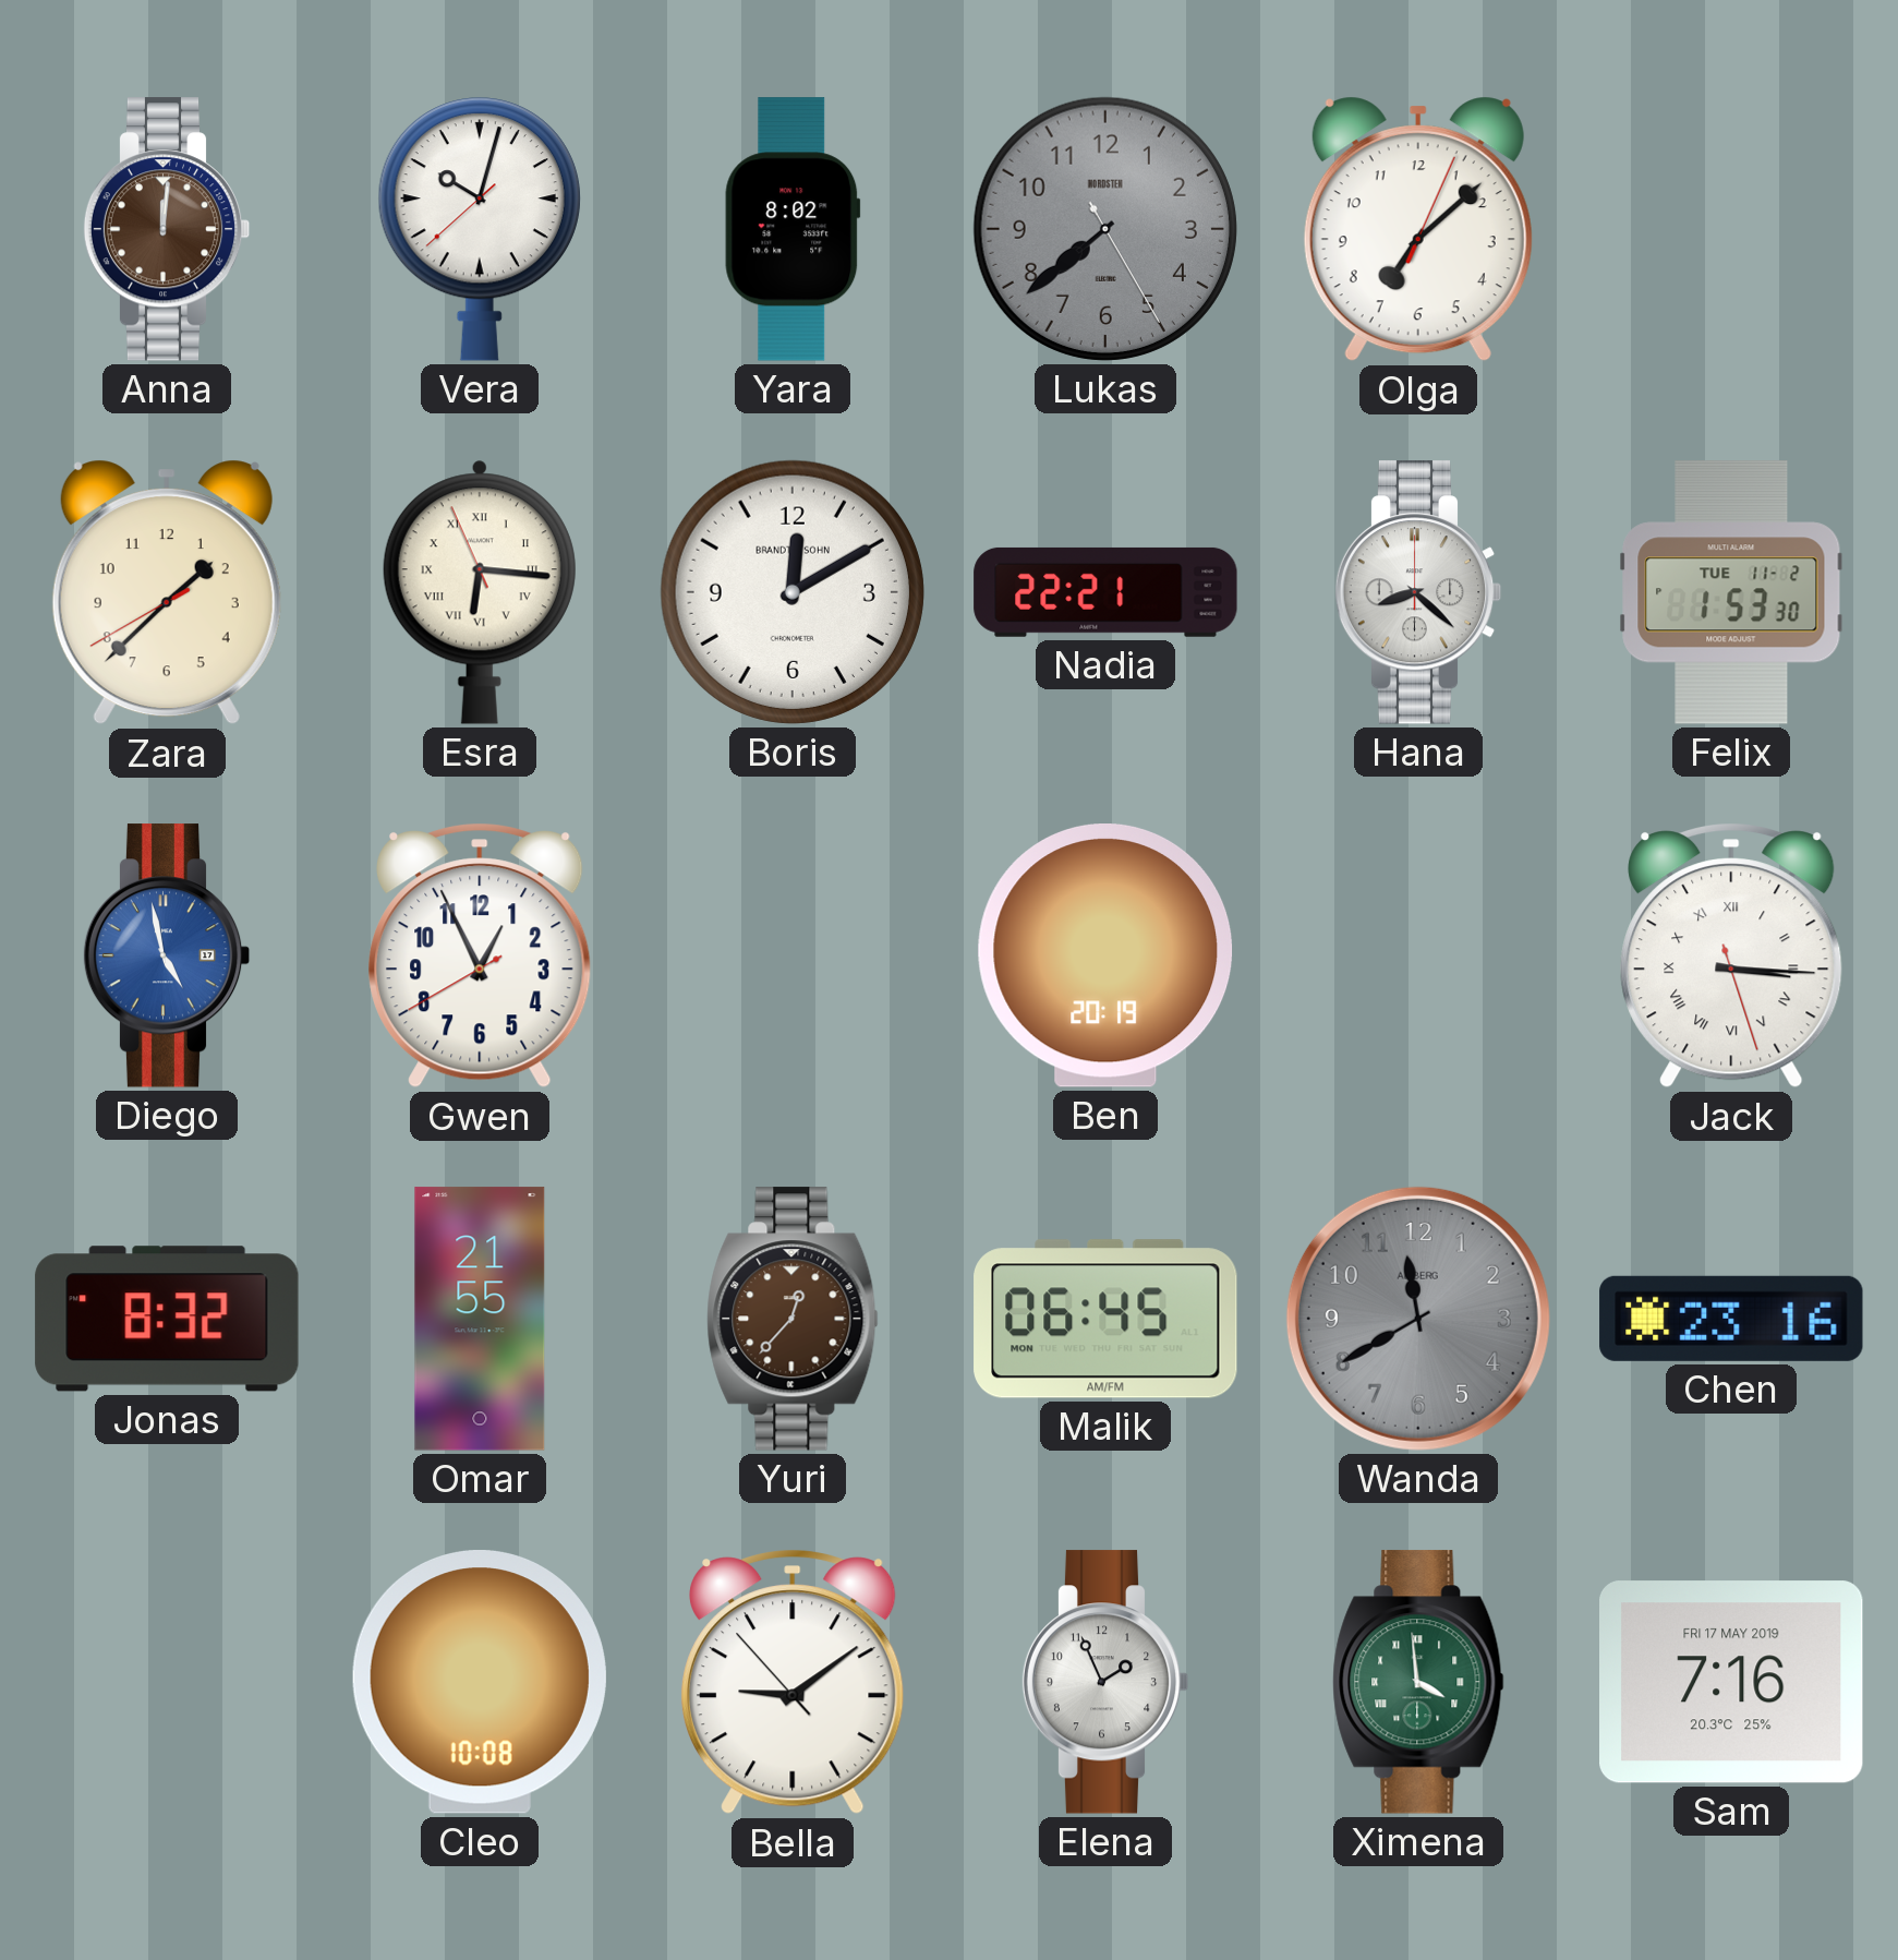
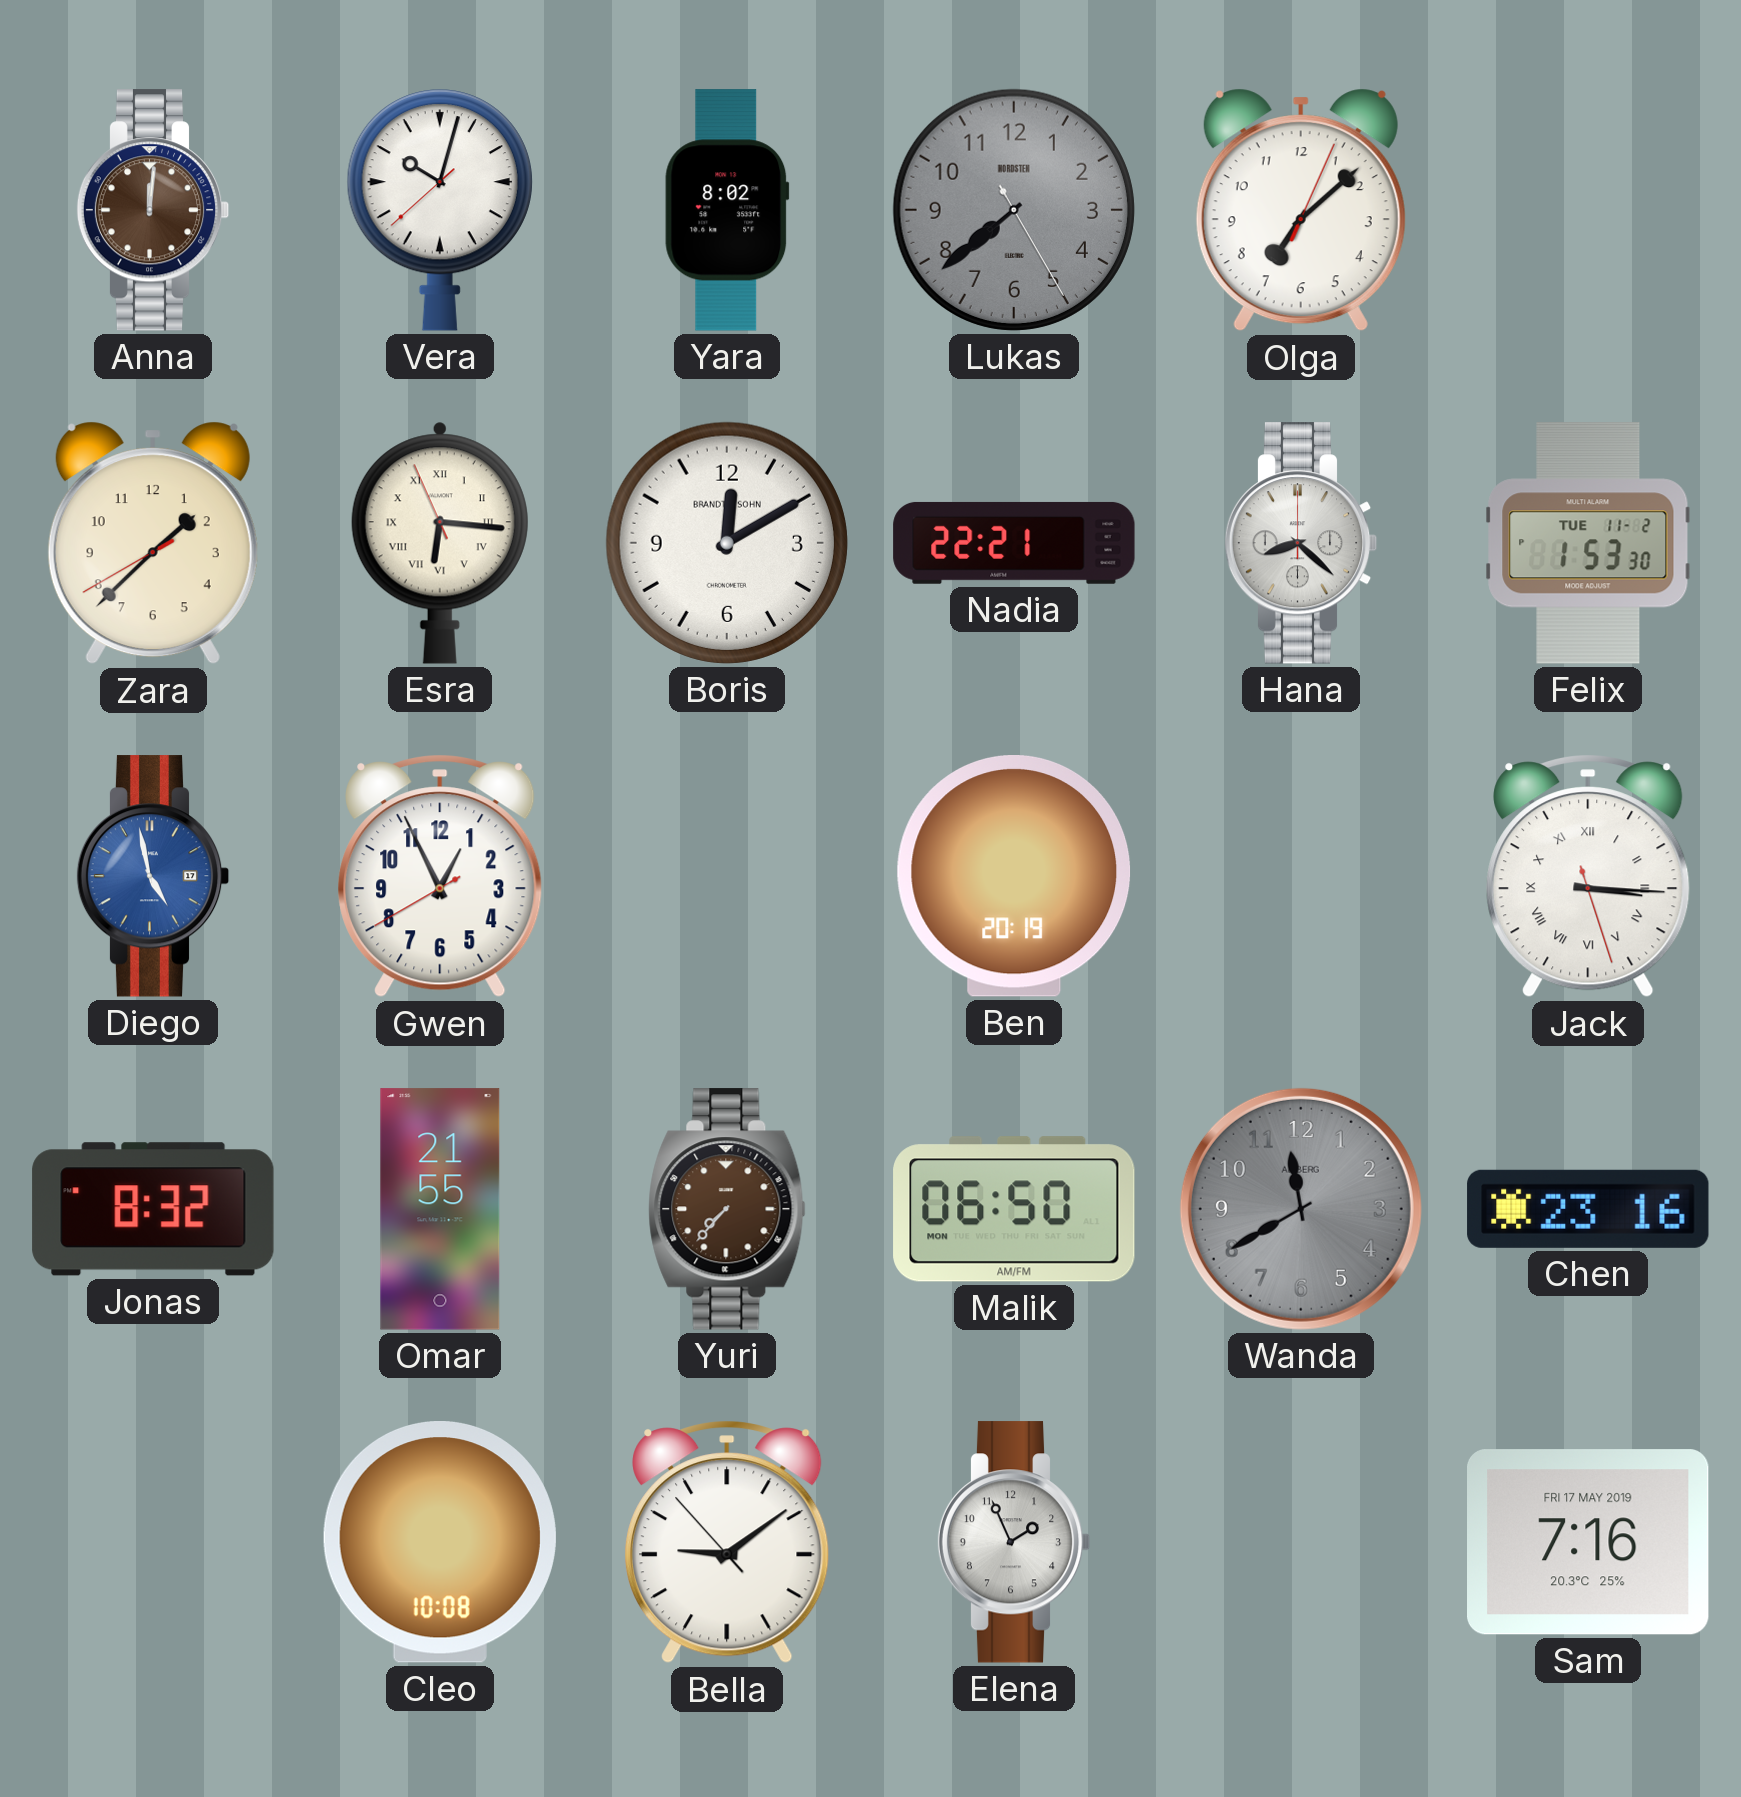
Yuri: 12:37 -> 7:37 (727, 1209)
Malik: 06:45 -> 06:50 (1014, 1209)
Ximena: 3:59 -> none (1418, 1682)
